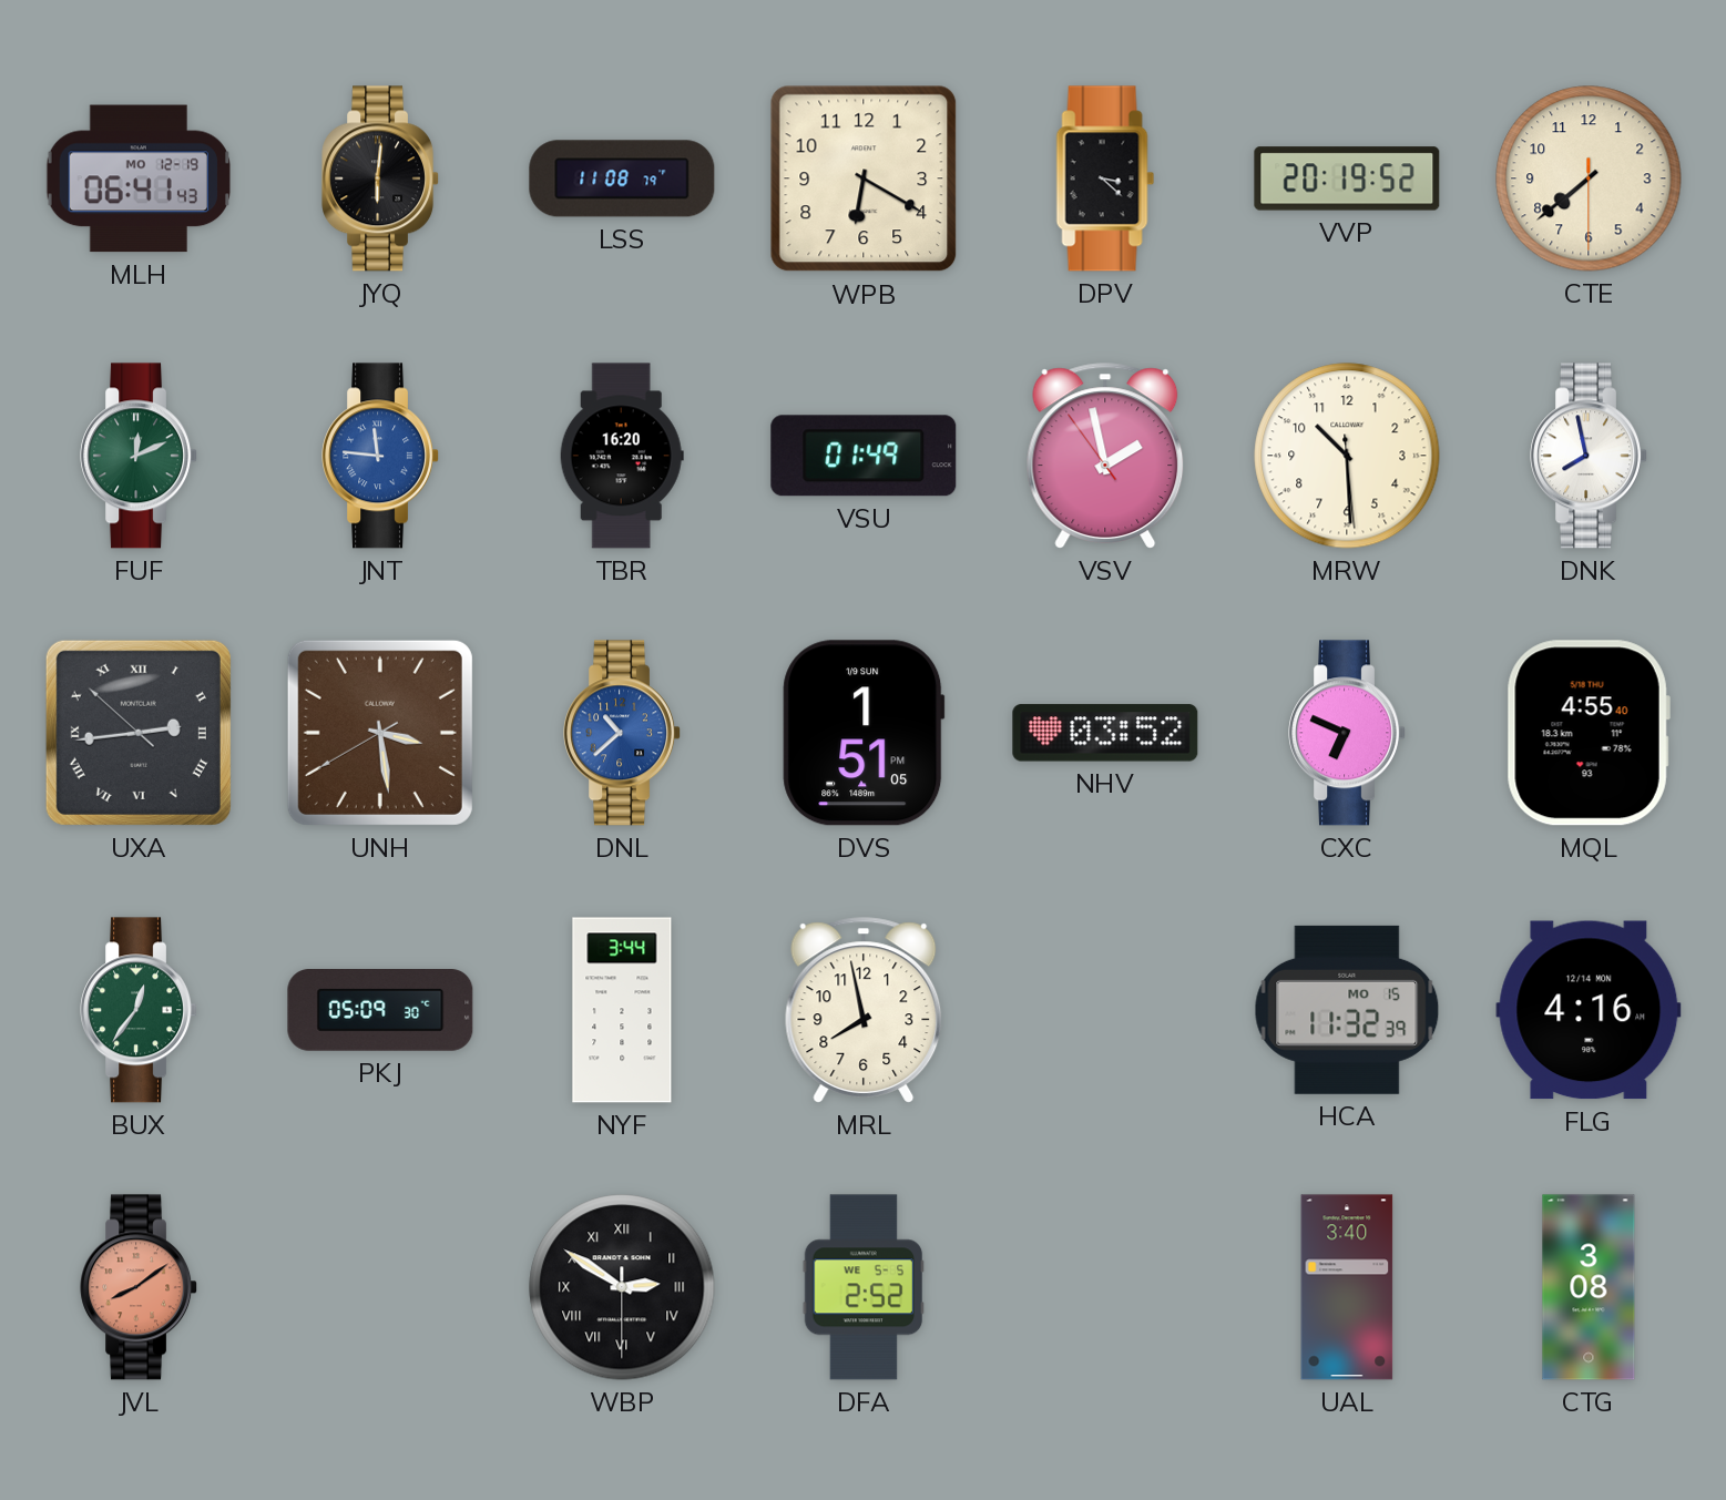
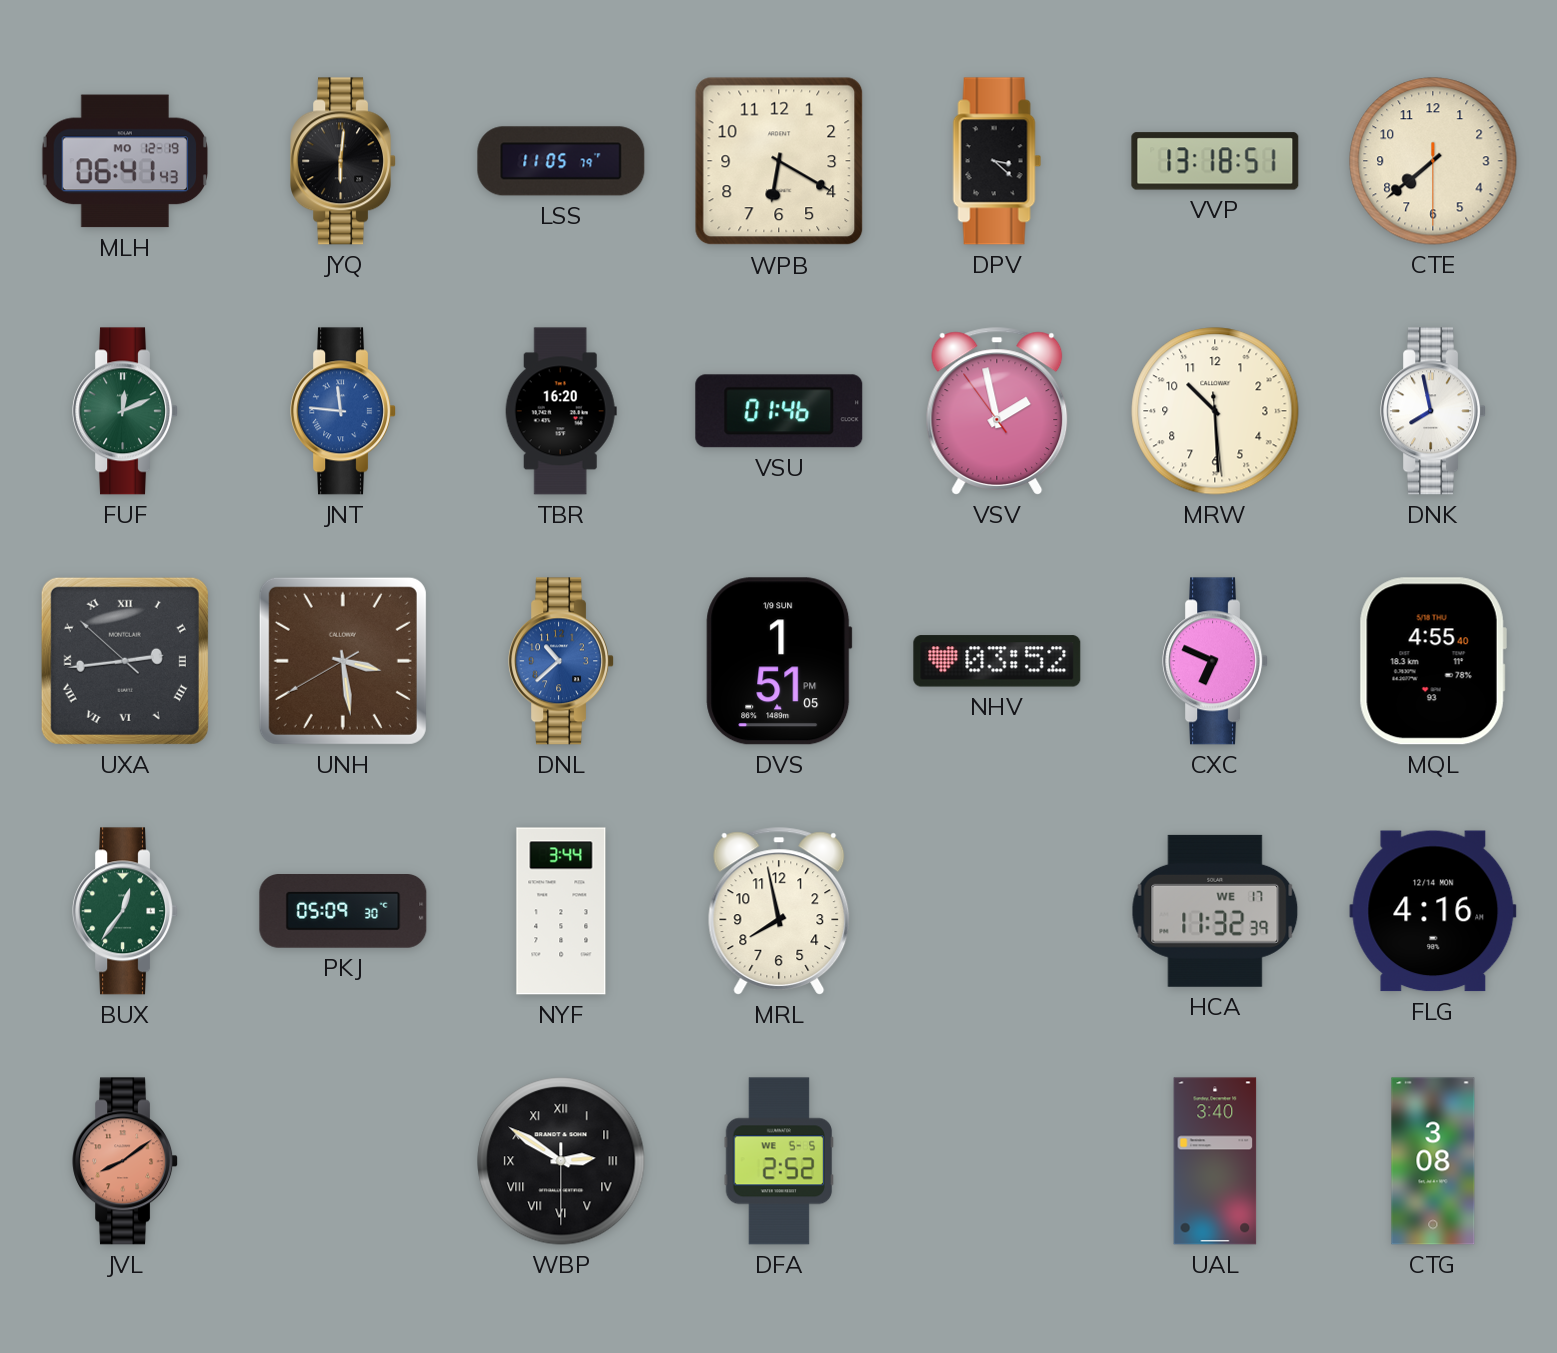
LSS: 11:08 -> 11:05 (561, 161)
VVP: 20:19 -> 13:18 (1215, 161)
VSU: 01:49 -> 01:46 (779, 411)
HCA date: MO 15 -> WE 17 (1215, 911)
